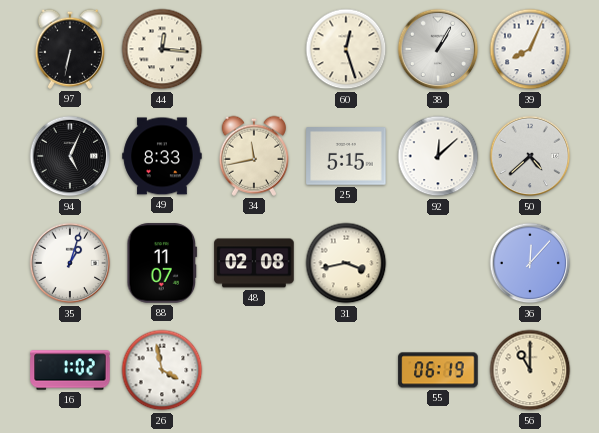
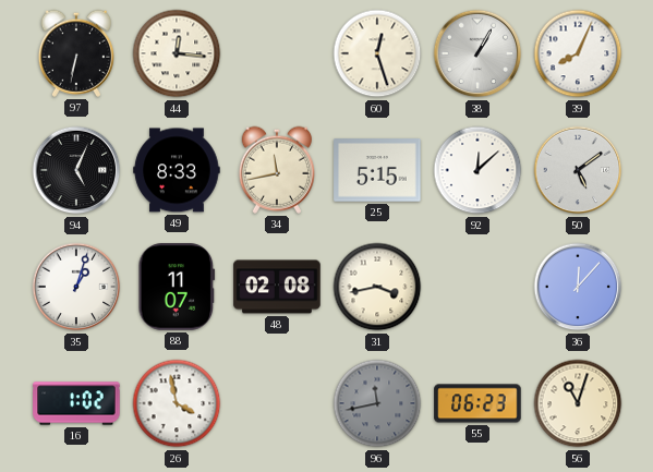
50: 4:38 -> 5:09 (578, 170)
96: none -> 11:43 (377, 403)
55: 06:19 -> 06:23 (477, 403)
56: 11:00 -> 11:03 (578, 403)
